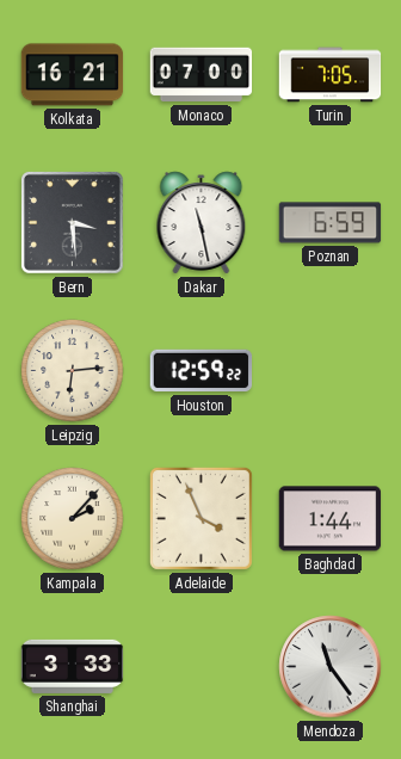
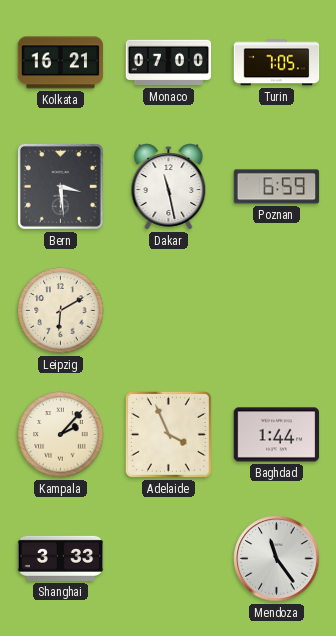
Leipzig: 6:14 -> 6:10 (61, 311)
Houston: 12:59 -> none (202, 371)
